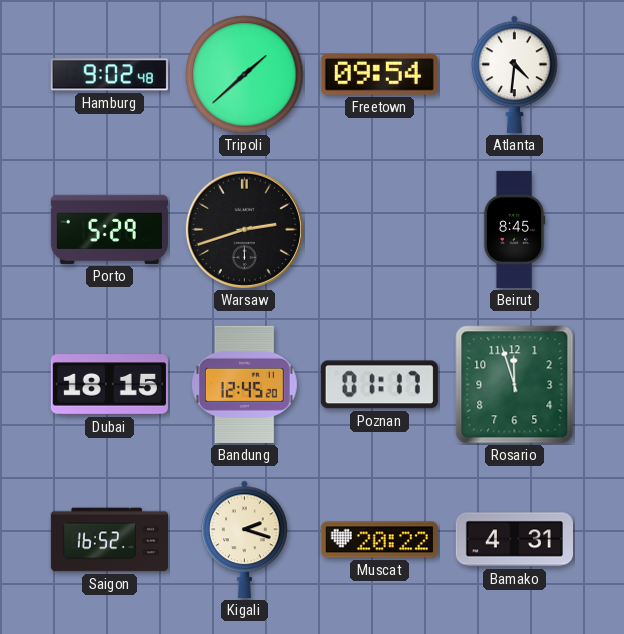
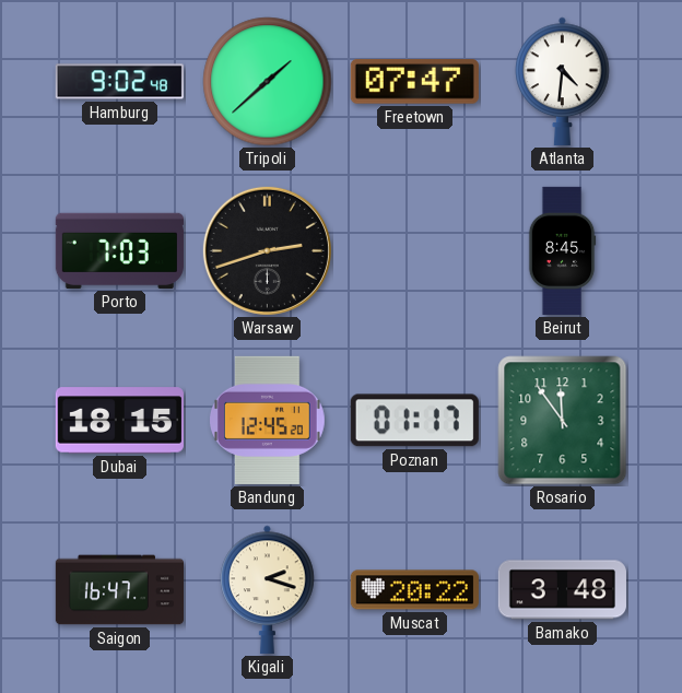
Freetown: 09:54 -> 07:47 (414, 82)
Porto: 5:29 -> 7:03 (119, 250)
Rosario: 11:57 -> 11:54 (563, 421)
Saigon: 16:52 -> 16:47 (119, 590)
Bamako: 4:31 -> 3:48 (562, 590)
